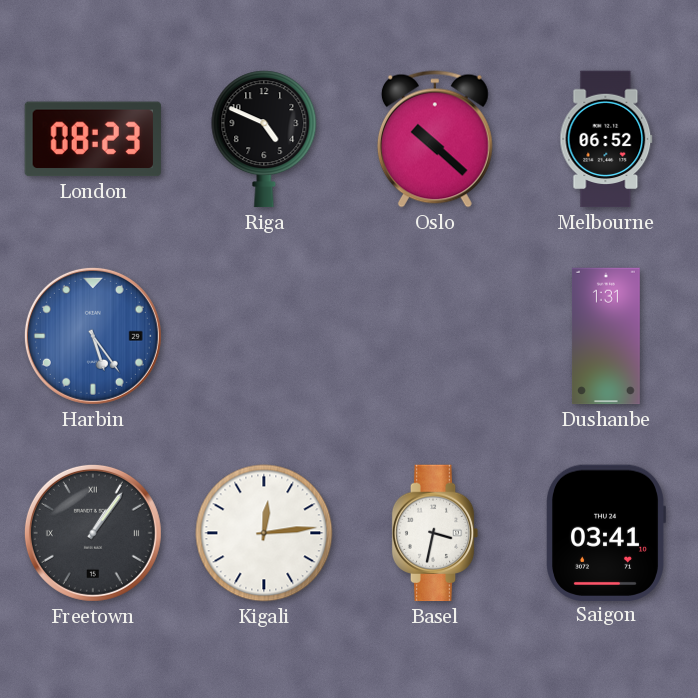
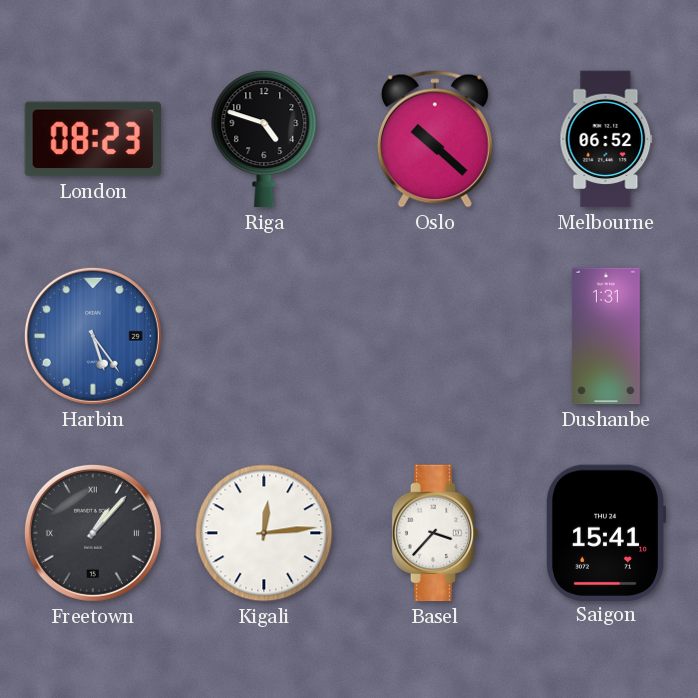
Riga: 4:49 -> 4:48 (264, 139)
Freetown: 1:06 -> 1:07 (93, 533)
Basel: 3:32 -> 3:37 (435, 533)
Saigon: 03:41 -> 15:41 (606, 532)
